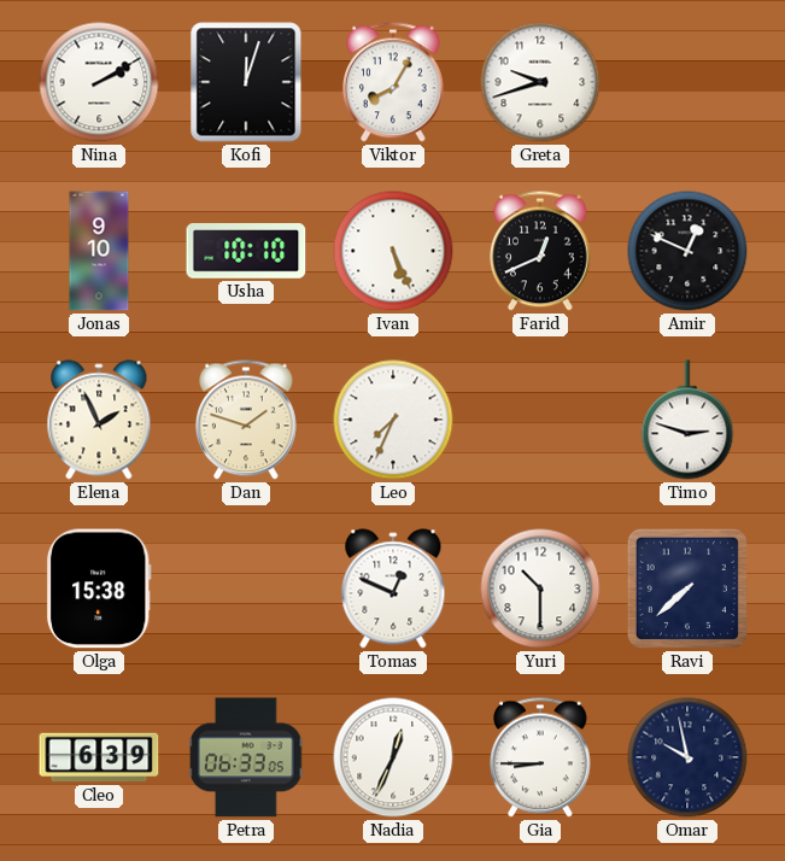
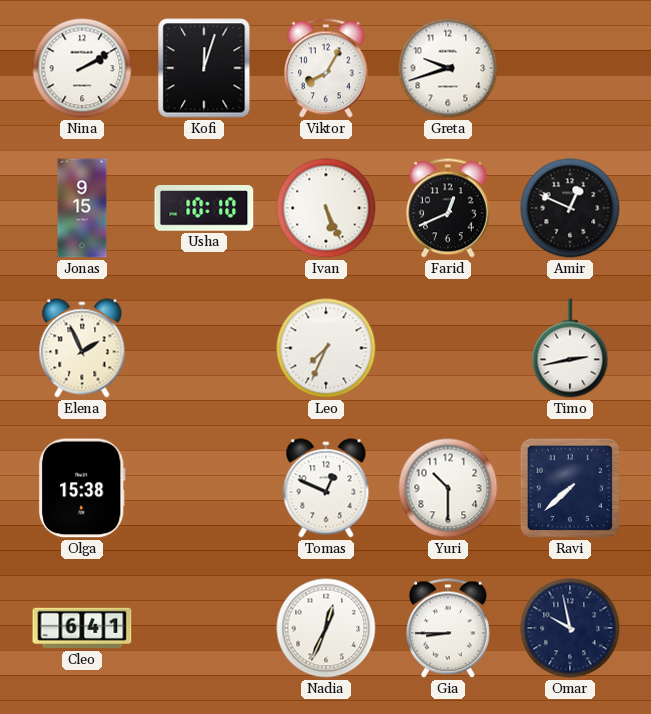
Jonas: 9:10 -> 9:15 (82, 208)
Dan: 1:48 -> none (247, 420)
Timo: 2:48 -> 2:43 (570, 348)
Cleo: 6:39 -> 6:41 (82, 628)
Petra: 06:33 -> none (246, 757)
